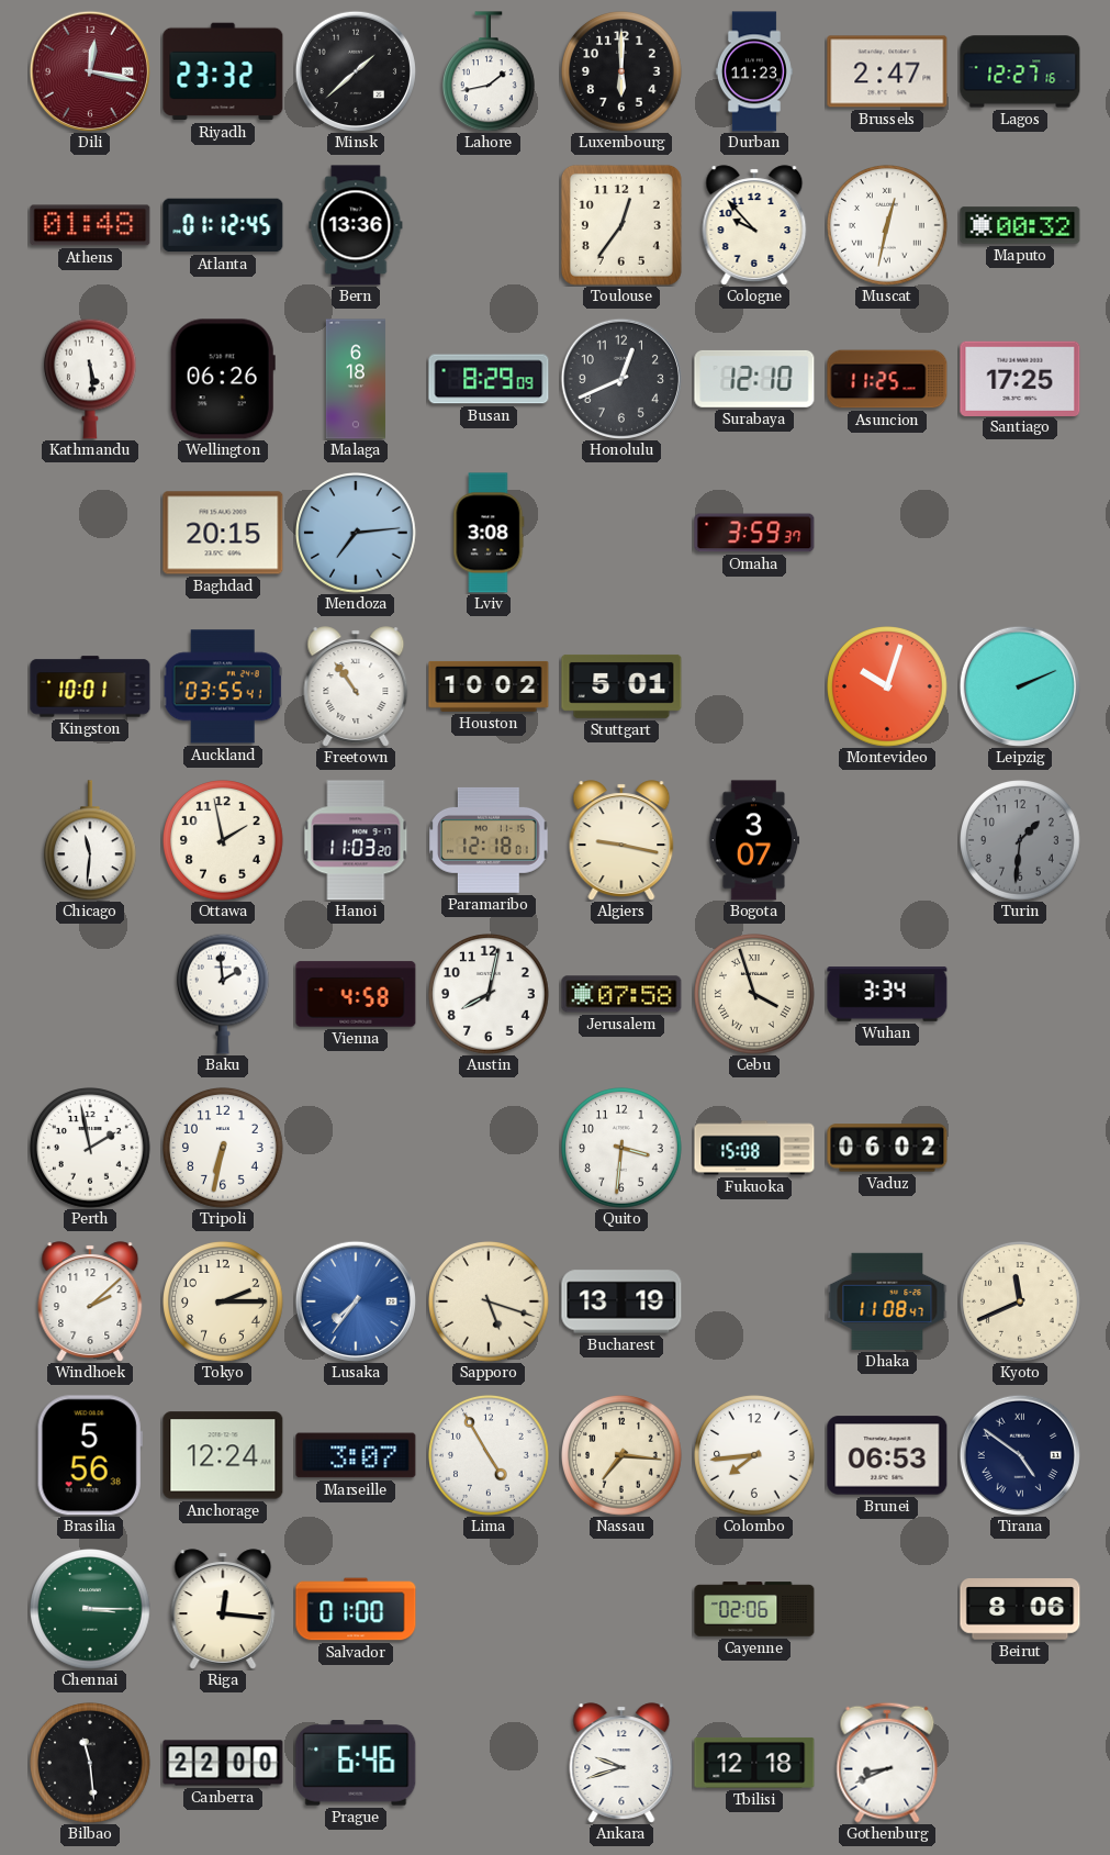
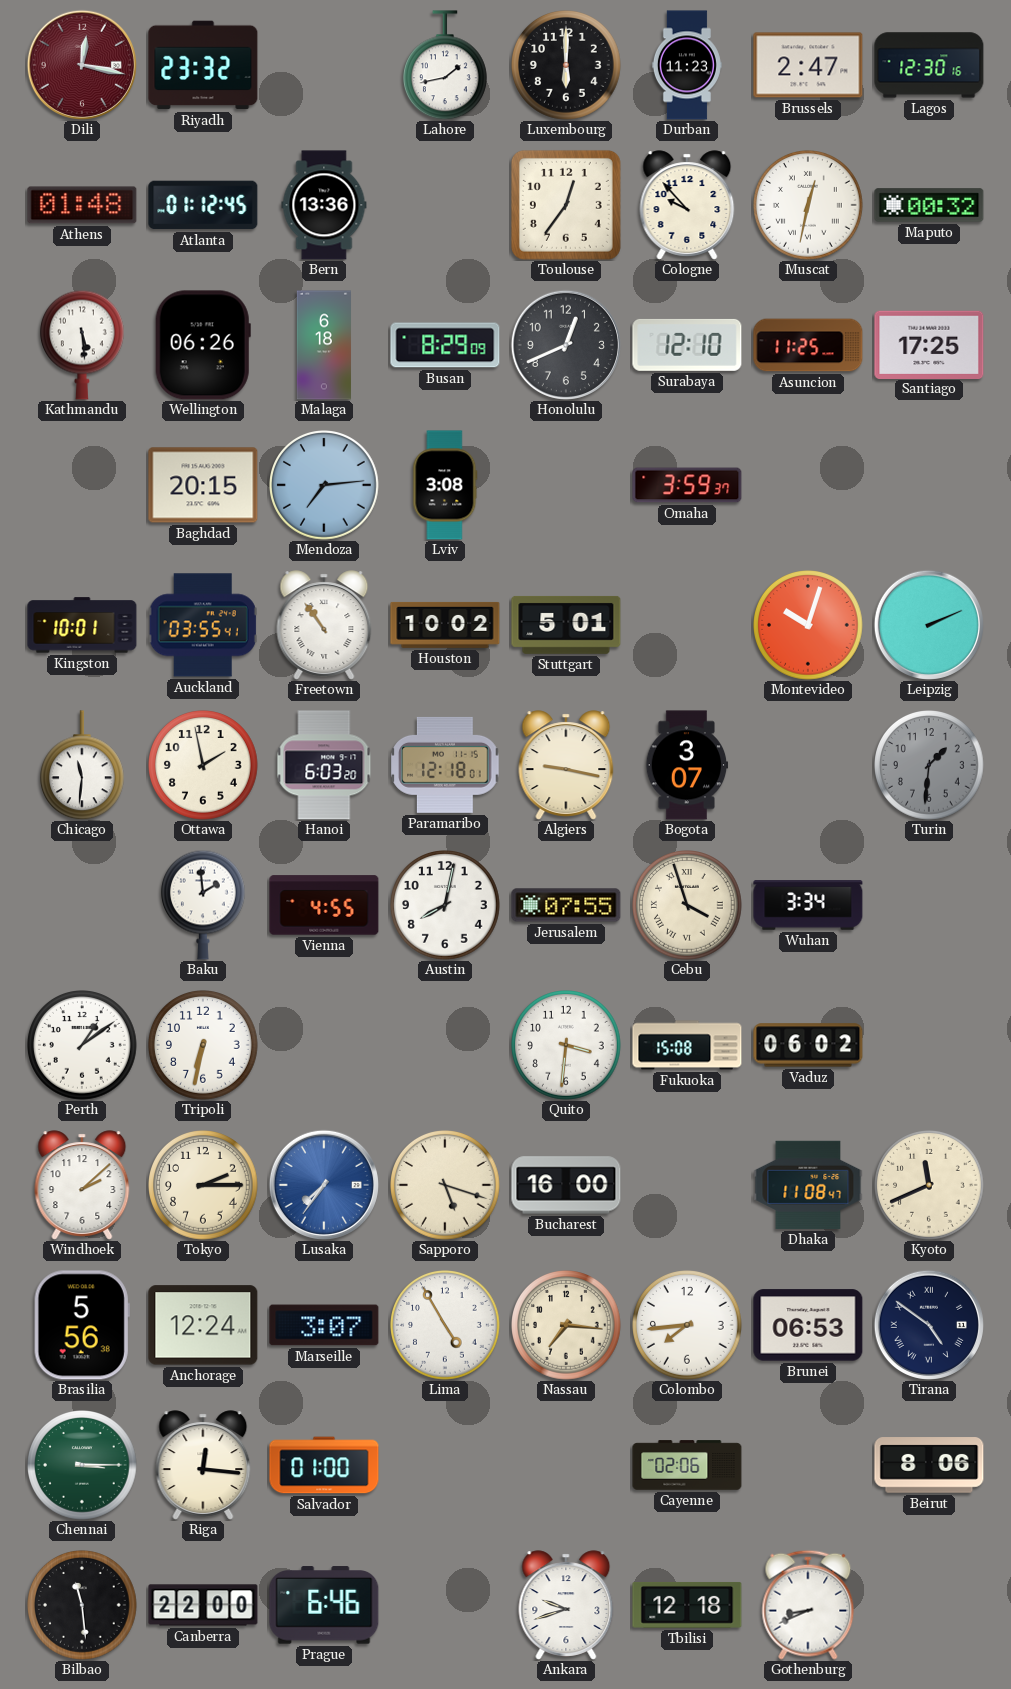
Minsk: 1:38 -> none (356, 71)
Lagos: 12:27 -> 12:30 (929, 65)
Hanoi: 11:03 -> 6:03 (324, 765)
Vienna: 4:58 -> 4:55 (324, 905)
Jerusalem: 07:58 -> 07:55 (566, 905)
Perth: 1:58 -> 1:09 (83, 1046)
Bucharest: 13:19 -> 16:00 (566, 1185)
